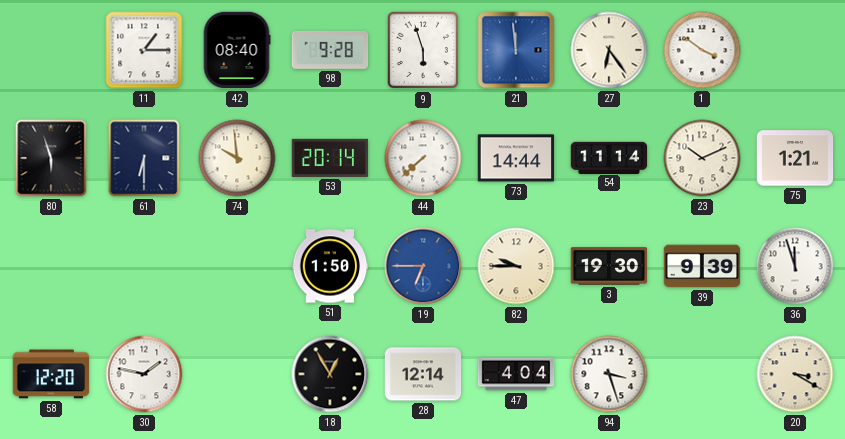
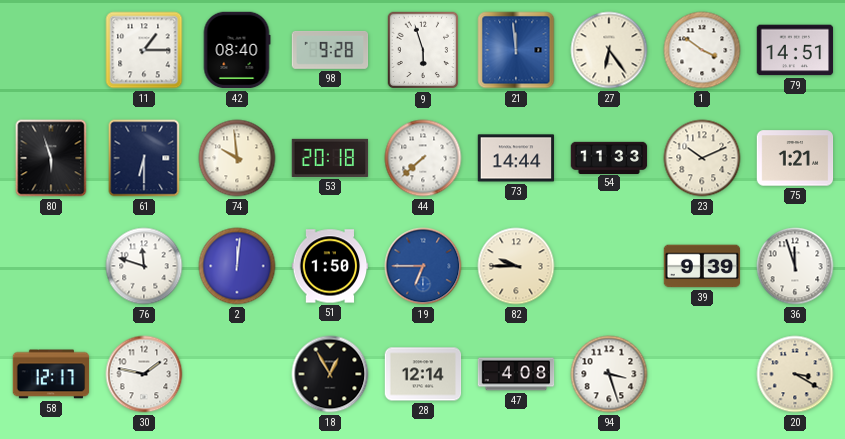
79: none -> 14:51 (795, 50)
53: 20:14 -> 20:18 (330, 158)
54: 11:14 -> 11:33 (609, 157)
76: none -> 11:48 (144, 266)
2: none -> 12:01 (237, 266)
3: 19:30 -> none (609, 266)
58: 12:20 -> 12:17 (51, 374)
47: 4:04 -> 4:08 (516, 374)
